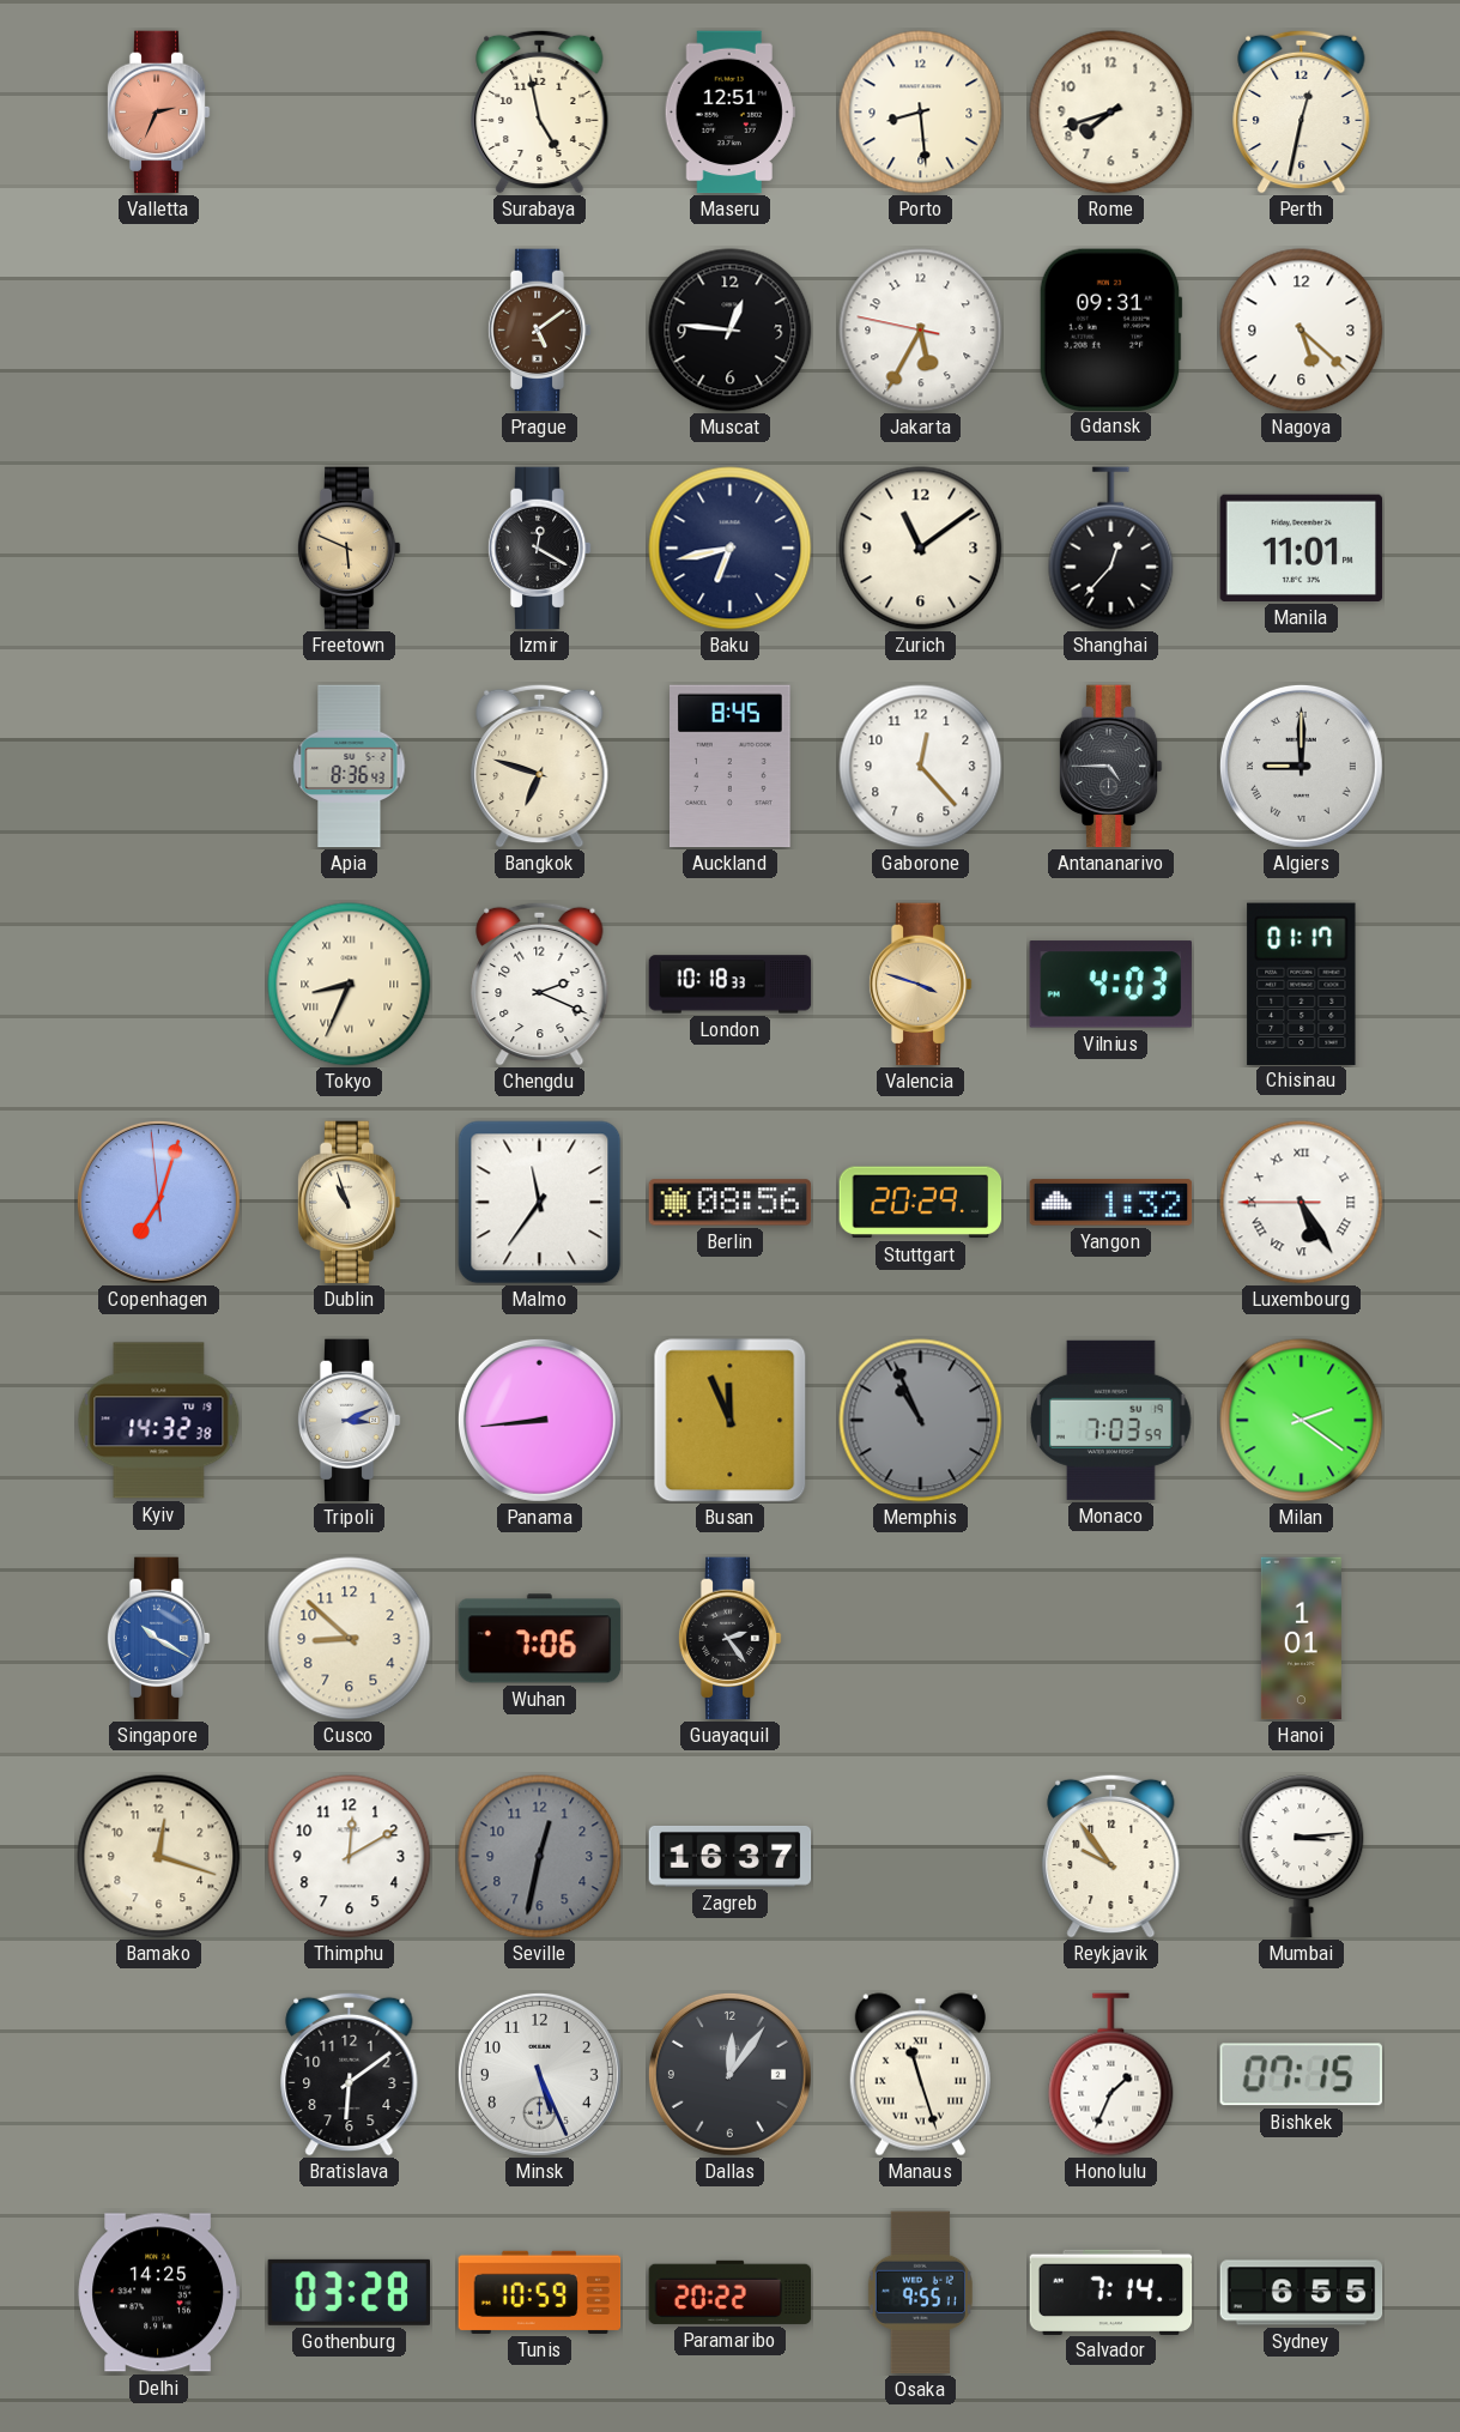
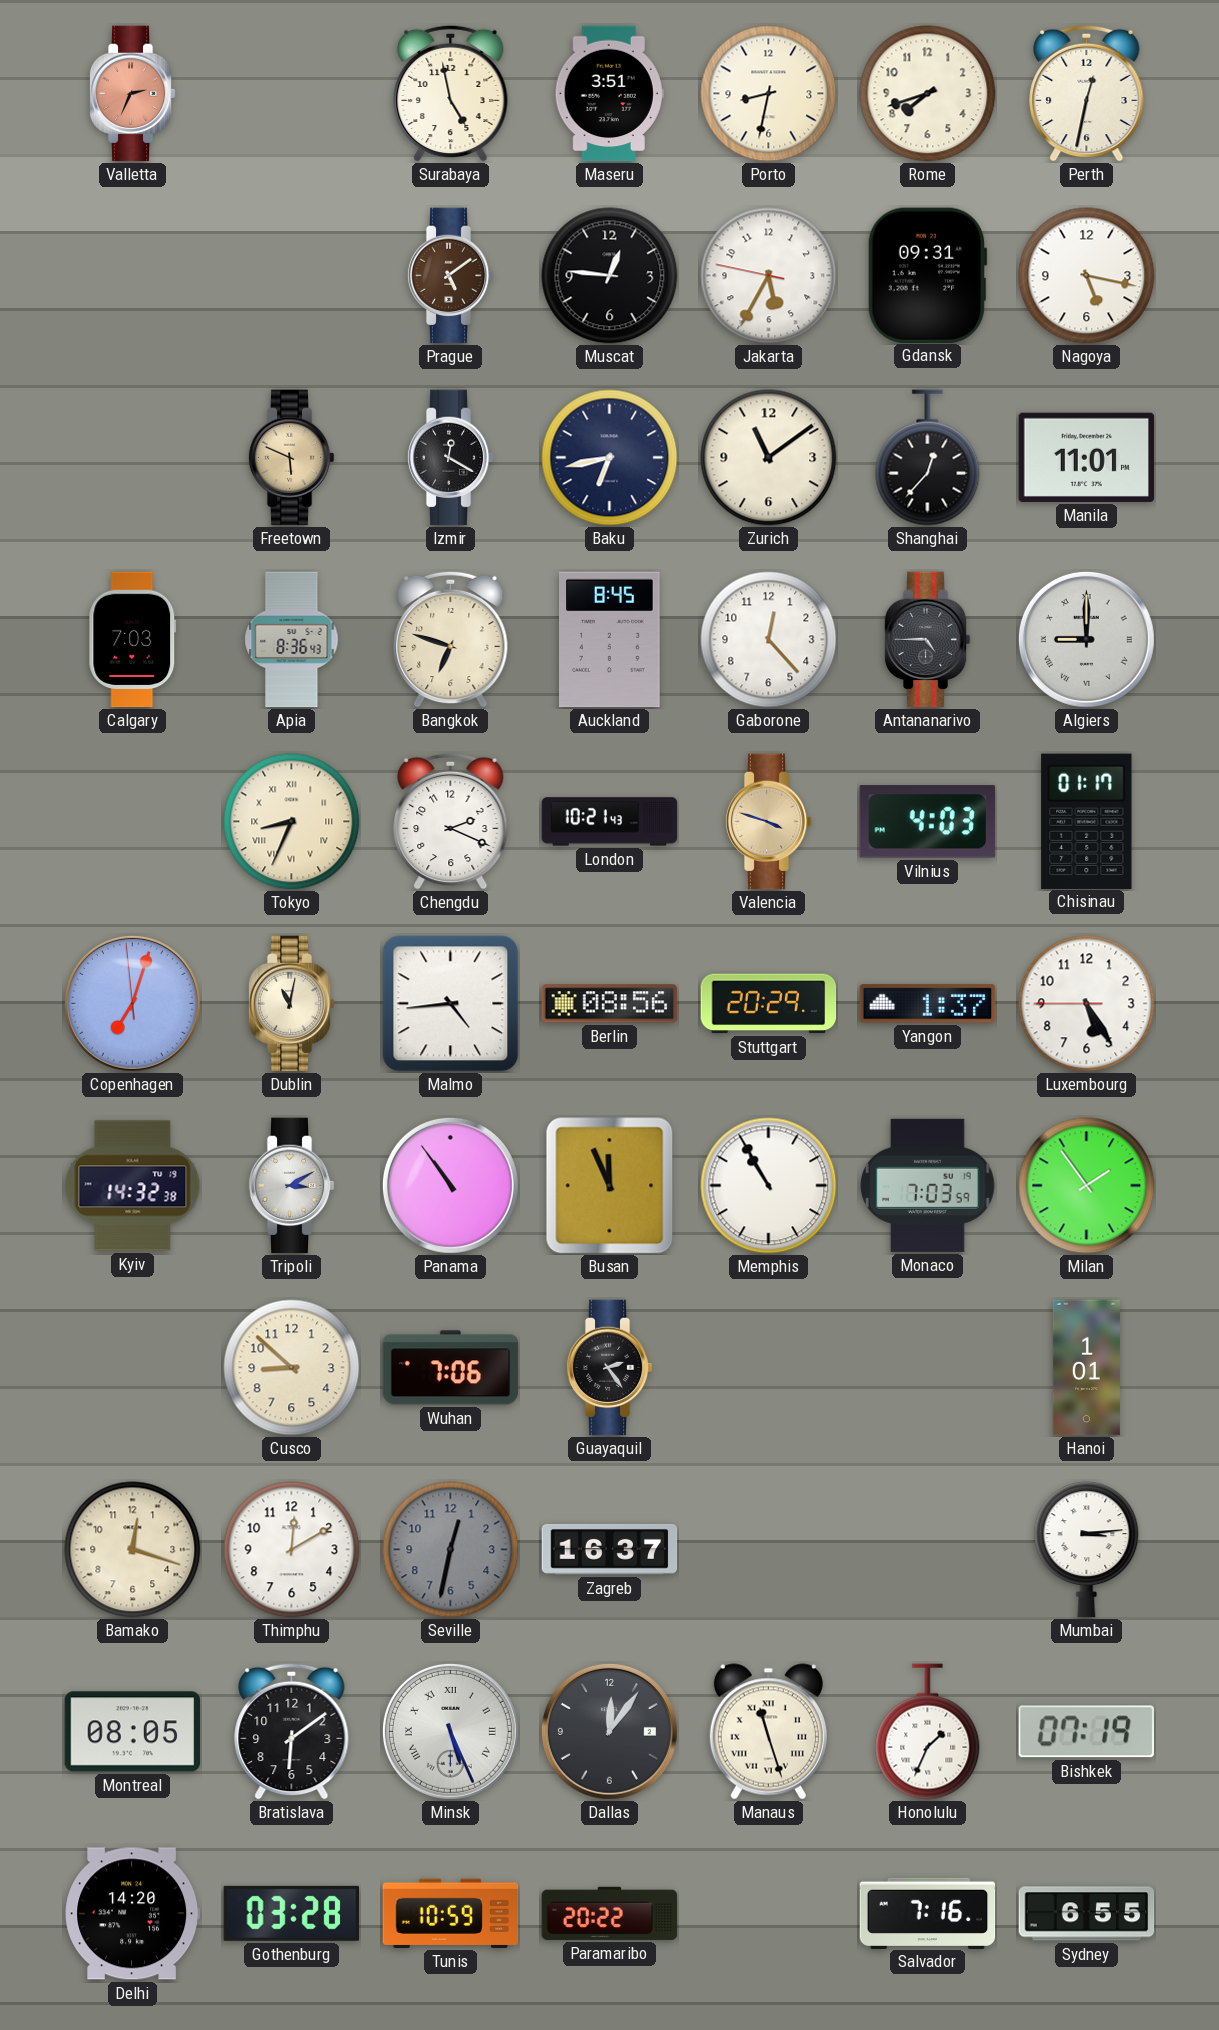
Maseru: 12:51 -> 3:51 (609, 94)
Porto: 8:29 -> 8:32 (769, 94)
Nagoya: 5:22 -> 5:17 (1087, 276)
Calgary: none -> 7:03 (133, 640)
London: 10:18 -> 10:21 (610, 822)
Dublin: 10:57 -> 11:02 (291, 1004)
Malmo: 11:36 -> 4:44 (451, 1004)
Yangon: 1:32 -> 1:37 (928, 1004)
Luxembourg numerals: Roman -> Arabic (1087, 1004)
Tripoli: 3:11 -> 3:10 (291, 1186)
Panama: 8:44 -> 10:54 (450, 1185)
Memphis: 10:56 -> 10:55 (769, 1186)
Memphis dial: grey -> white (769, 1186)
Milan: 2:21 -> 1:54 (1087, 1186)
Singapore: 10:20 -> none (158, 1639)
Reykjavik: 9:54 -> none (1111, 1856)
Montreal: none -> 08:05 (133, 1732)
Minsk numerals: Arabic -> Roman (450, 1731)
Bishkek: 07:15 -> 07:19 (1086, 1732)
Delhi: 14:25 -> 14:20 (133, 1914)
Osaka: 9:55 -> none (920, 2293)
Salvador: 7:14 -> 7:16 (928, 1913)
